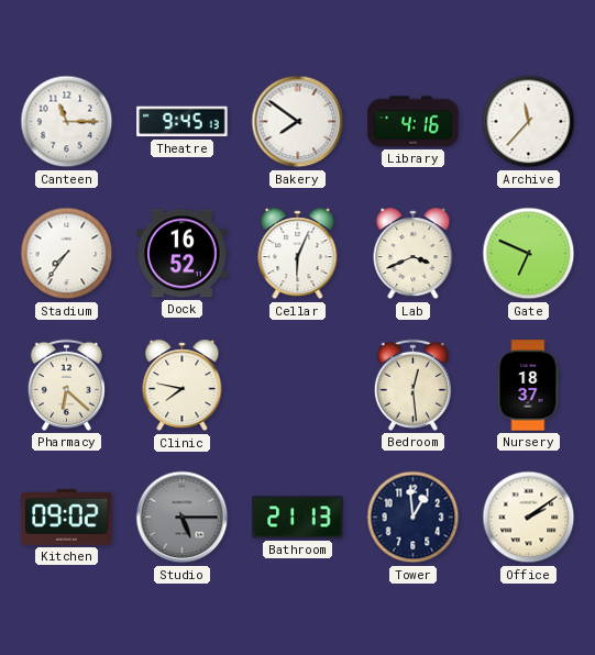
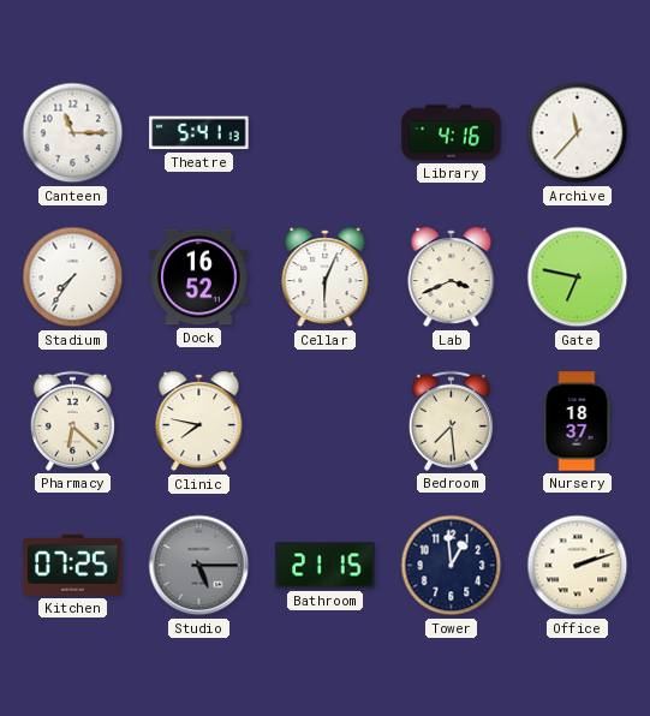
Theatre: 9:45 -> 5:41 (199, 133)
Bakery: 7:51 -> none (298, 122)
Gate: 6:49 -> 6:47 (578, 278)
Bedroom: 12:29 -> 7:29 (451, 420)
Kitchen: 09:02 -> 07:25 (73, 565)
Bathroom: 21:13 -> 21:15 (326, 566)
Office: 2:09 -> 2:12 (578, 566)
